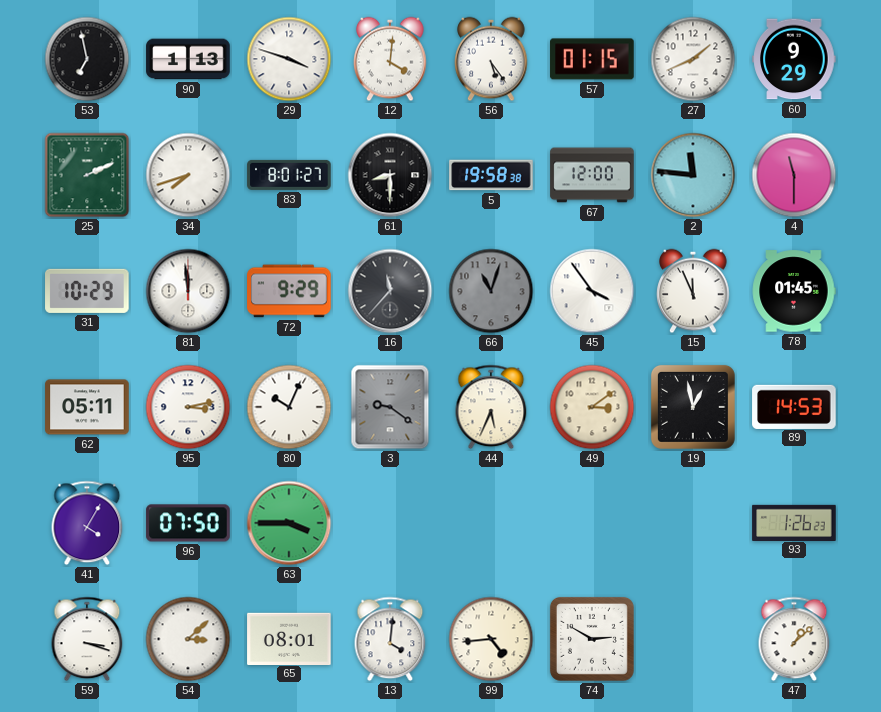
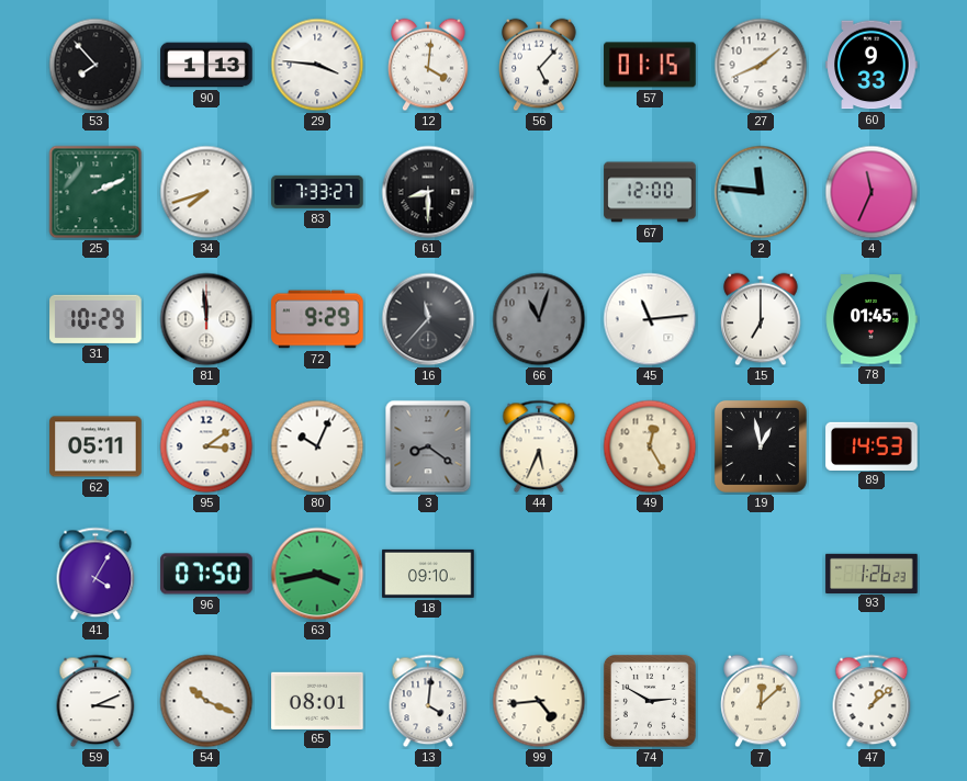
53: 6:58 -> 7:53 (95, 65)
29: 3:48 -> 3:46 (317, 65)
56: 5:24 -> 5:07 (539, 65)
60: 9:29 -> 9:33 (872, 65)
83: 8:01 -> 7:33 (317, 192)
5: 19:58 -> none (491, 175)
4: 11:30 -> 11:34 (872, 192)
45: 3:54 -> 11:14 (650, 319)
15: 11:56 -> 7:00 (761, 319)
95: 3:13 -> 3:09 (206, 446)
3: 9:21 -> 8:21 (428, 446)
49: 3:09 -> 12:25 (650, 446)
63: 3:45 -> 3:43 (317, 574)
18: none -> 09:10 (428, 574)
59: 3:18 -> 3:11 (95, 701)
54: 3:08 -> 10:19 (206, 701)
7: none -> 12:08 (761, 701)
